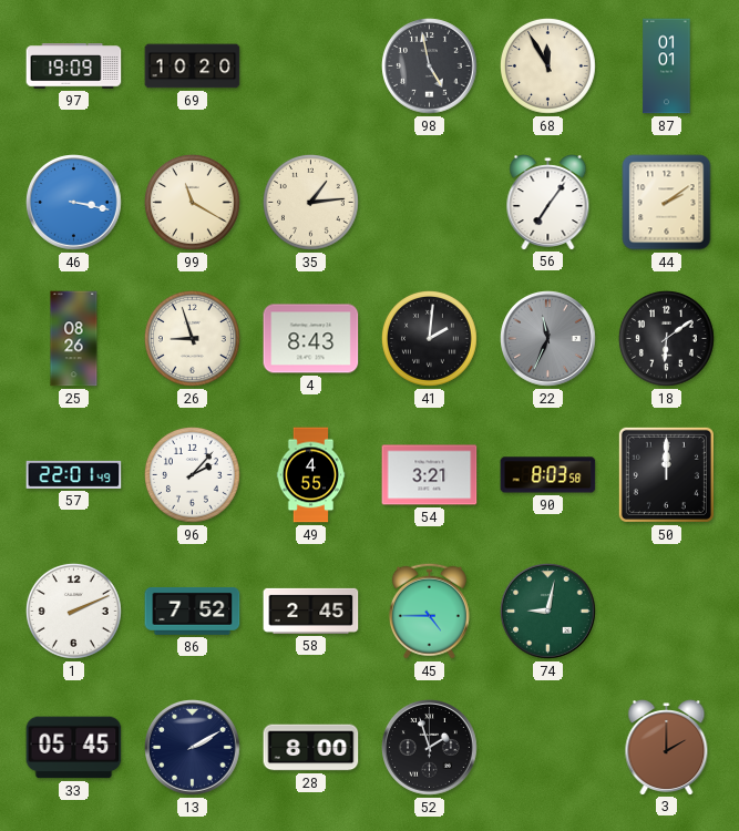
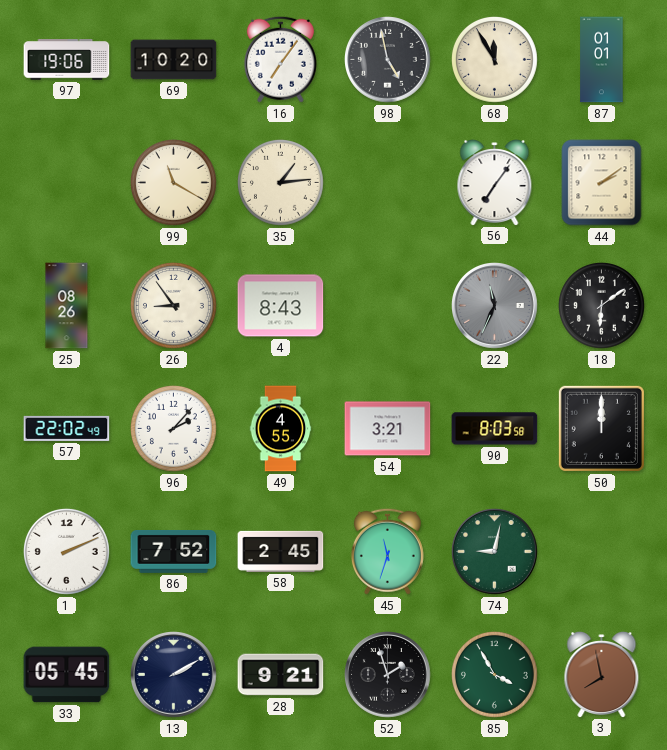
97: 19:09 -> 19:06 (67, 60)
16: none -> 7:06 (280, 59)
46: 3:17 -> none (74, 203)
26: 8:57 -> 8:54 (173, 305)
41: 2:01 -> none (429, 338)
57: 22:01 -> 22:02 (67, 428)
45: 4:45 -> 11:33 (387, 551)
28: 8:00 -> 9:21 (281, 675)
85: none -> 3:55 (494, 674)
3: 2:00 -> 7:58 (602, 675)
